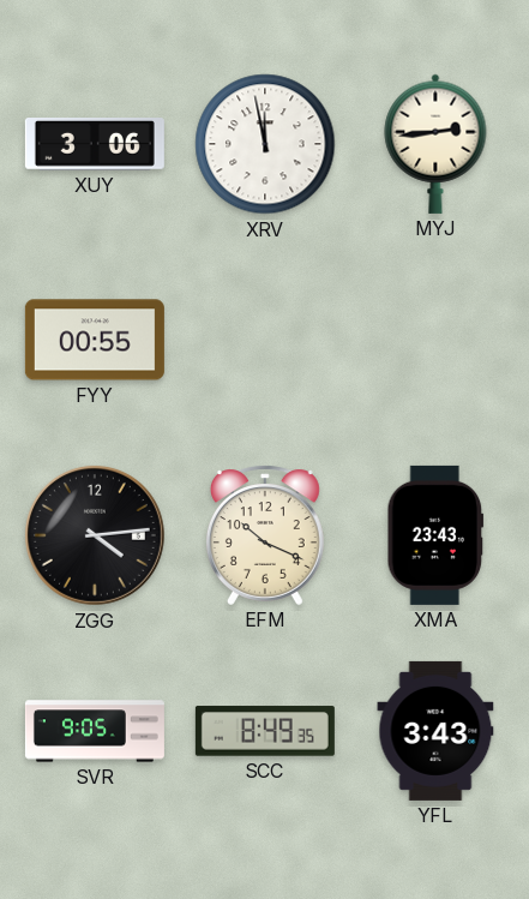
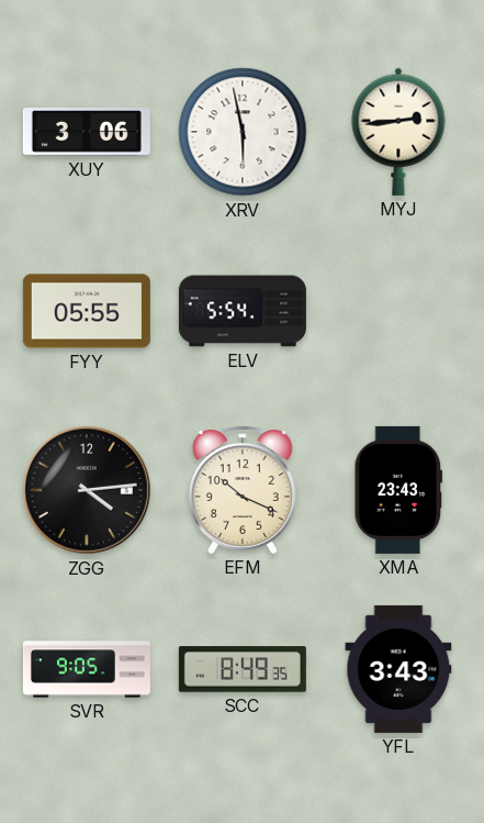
XRV: 11:58 -> 5:58 (243, 132)
FYY: 00:55 -> 05:55 (87, 311)
ELV: none -> 5:54 (243, 311)
